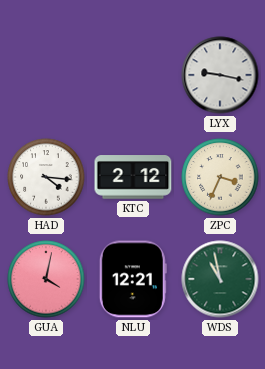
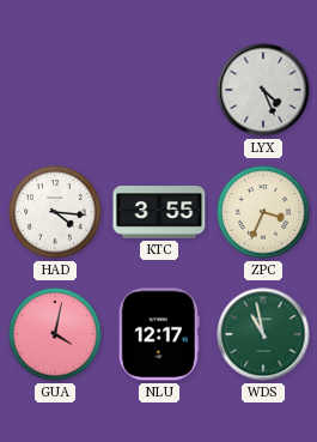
LYX: 9:17 -> 4:26 (263, 90)
KTC: 2:12 -> 3:55 (159, 212)
NLU: 12:21 -> 12:17 (159, 334)
